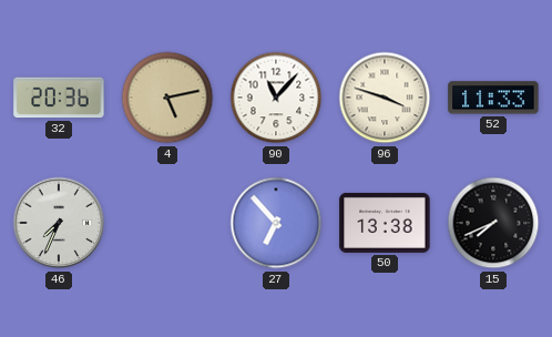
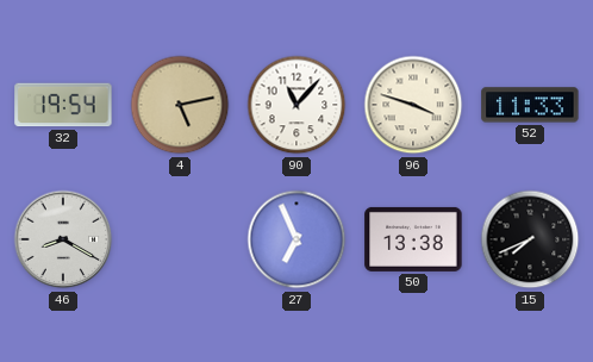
32: 20:36 -> 19:54 (63, 105)
46: 7:34 -> 8:20 (63, 239)
27: 6:53 -> 6:56 (296, 239)
